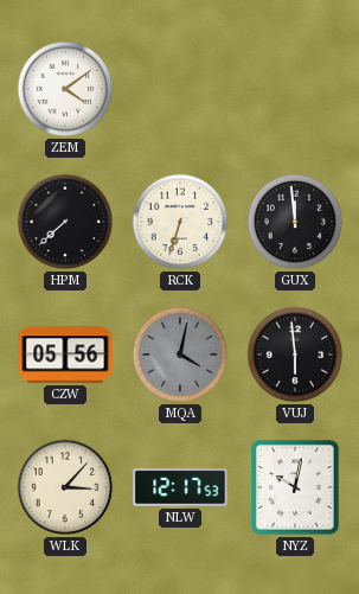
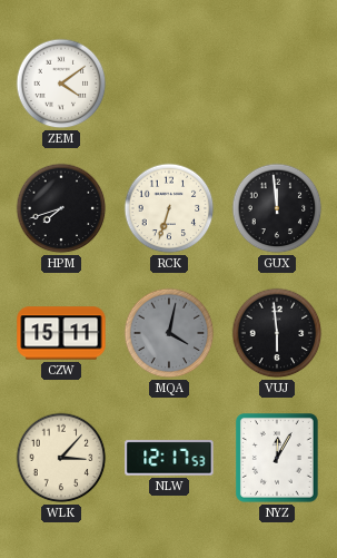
HPM: 7:38 -> 7:42 (61, 208)
CZW: 05:56 -> 15:11 (61, 333)
NYZ: 10:02 -> 12:05 (278, 459)
